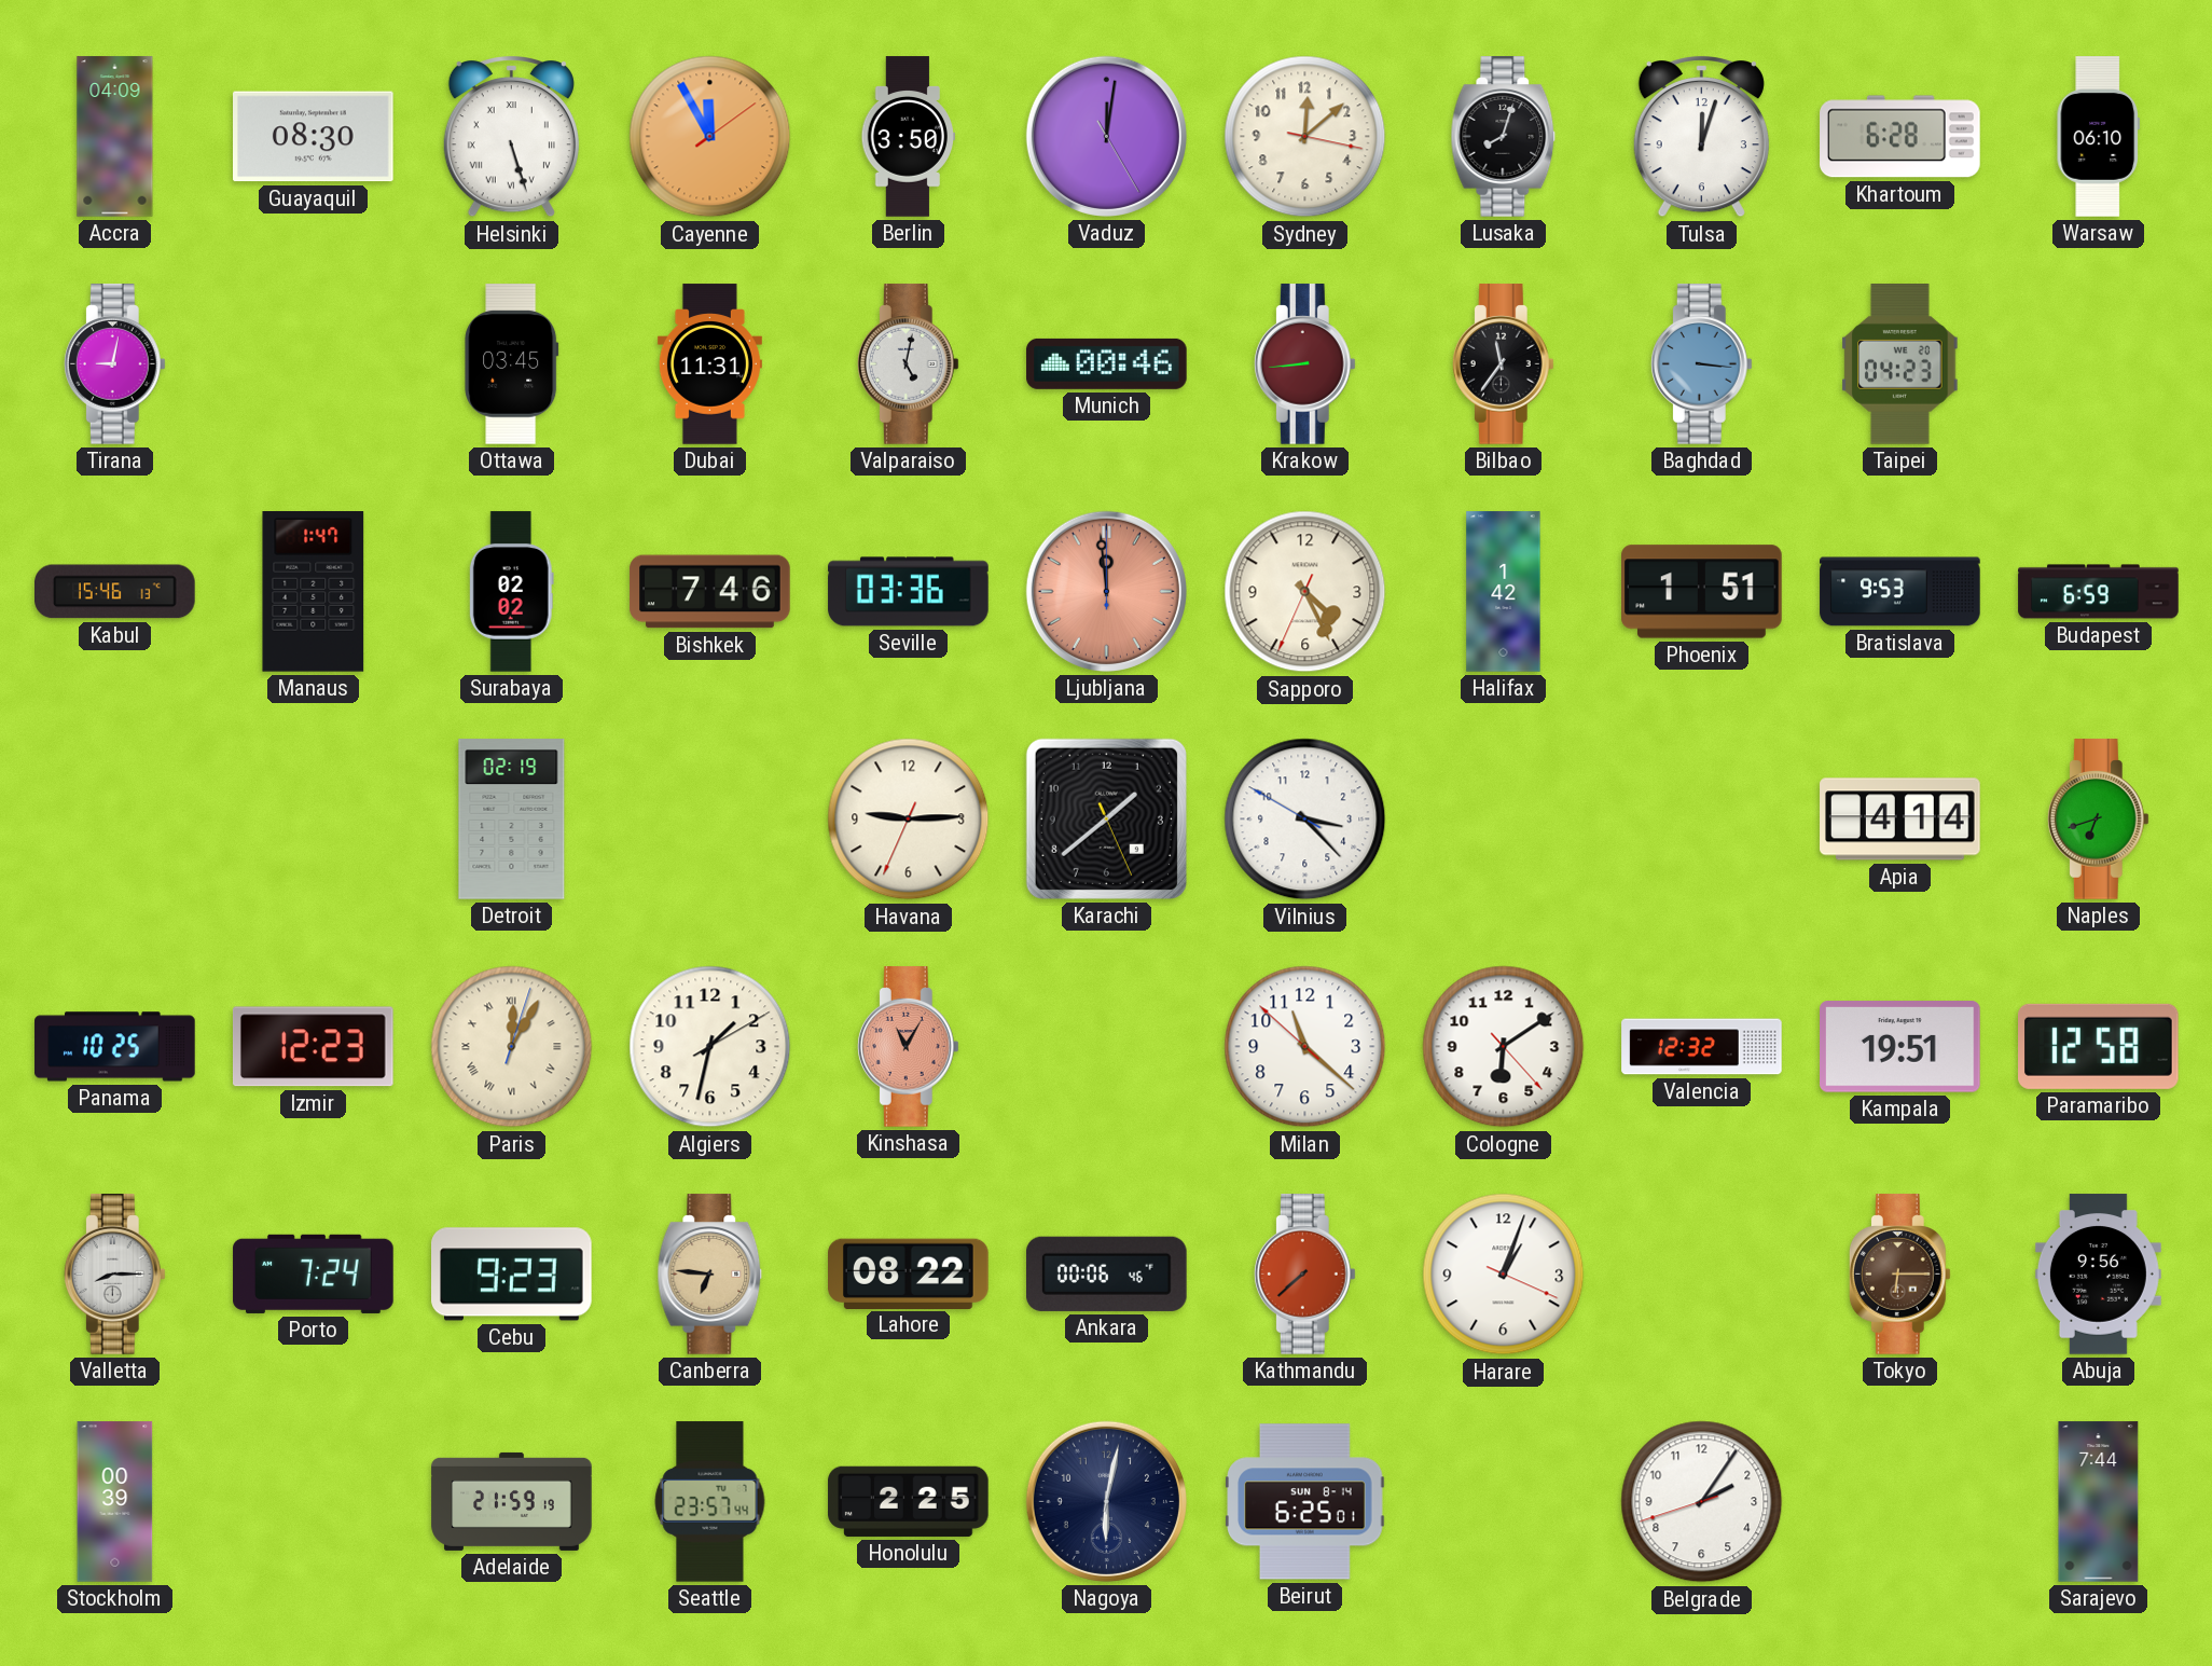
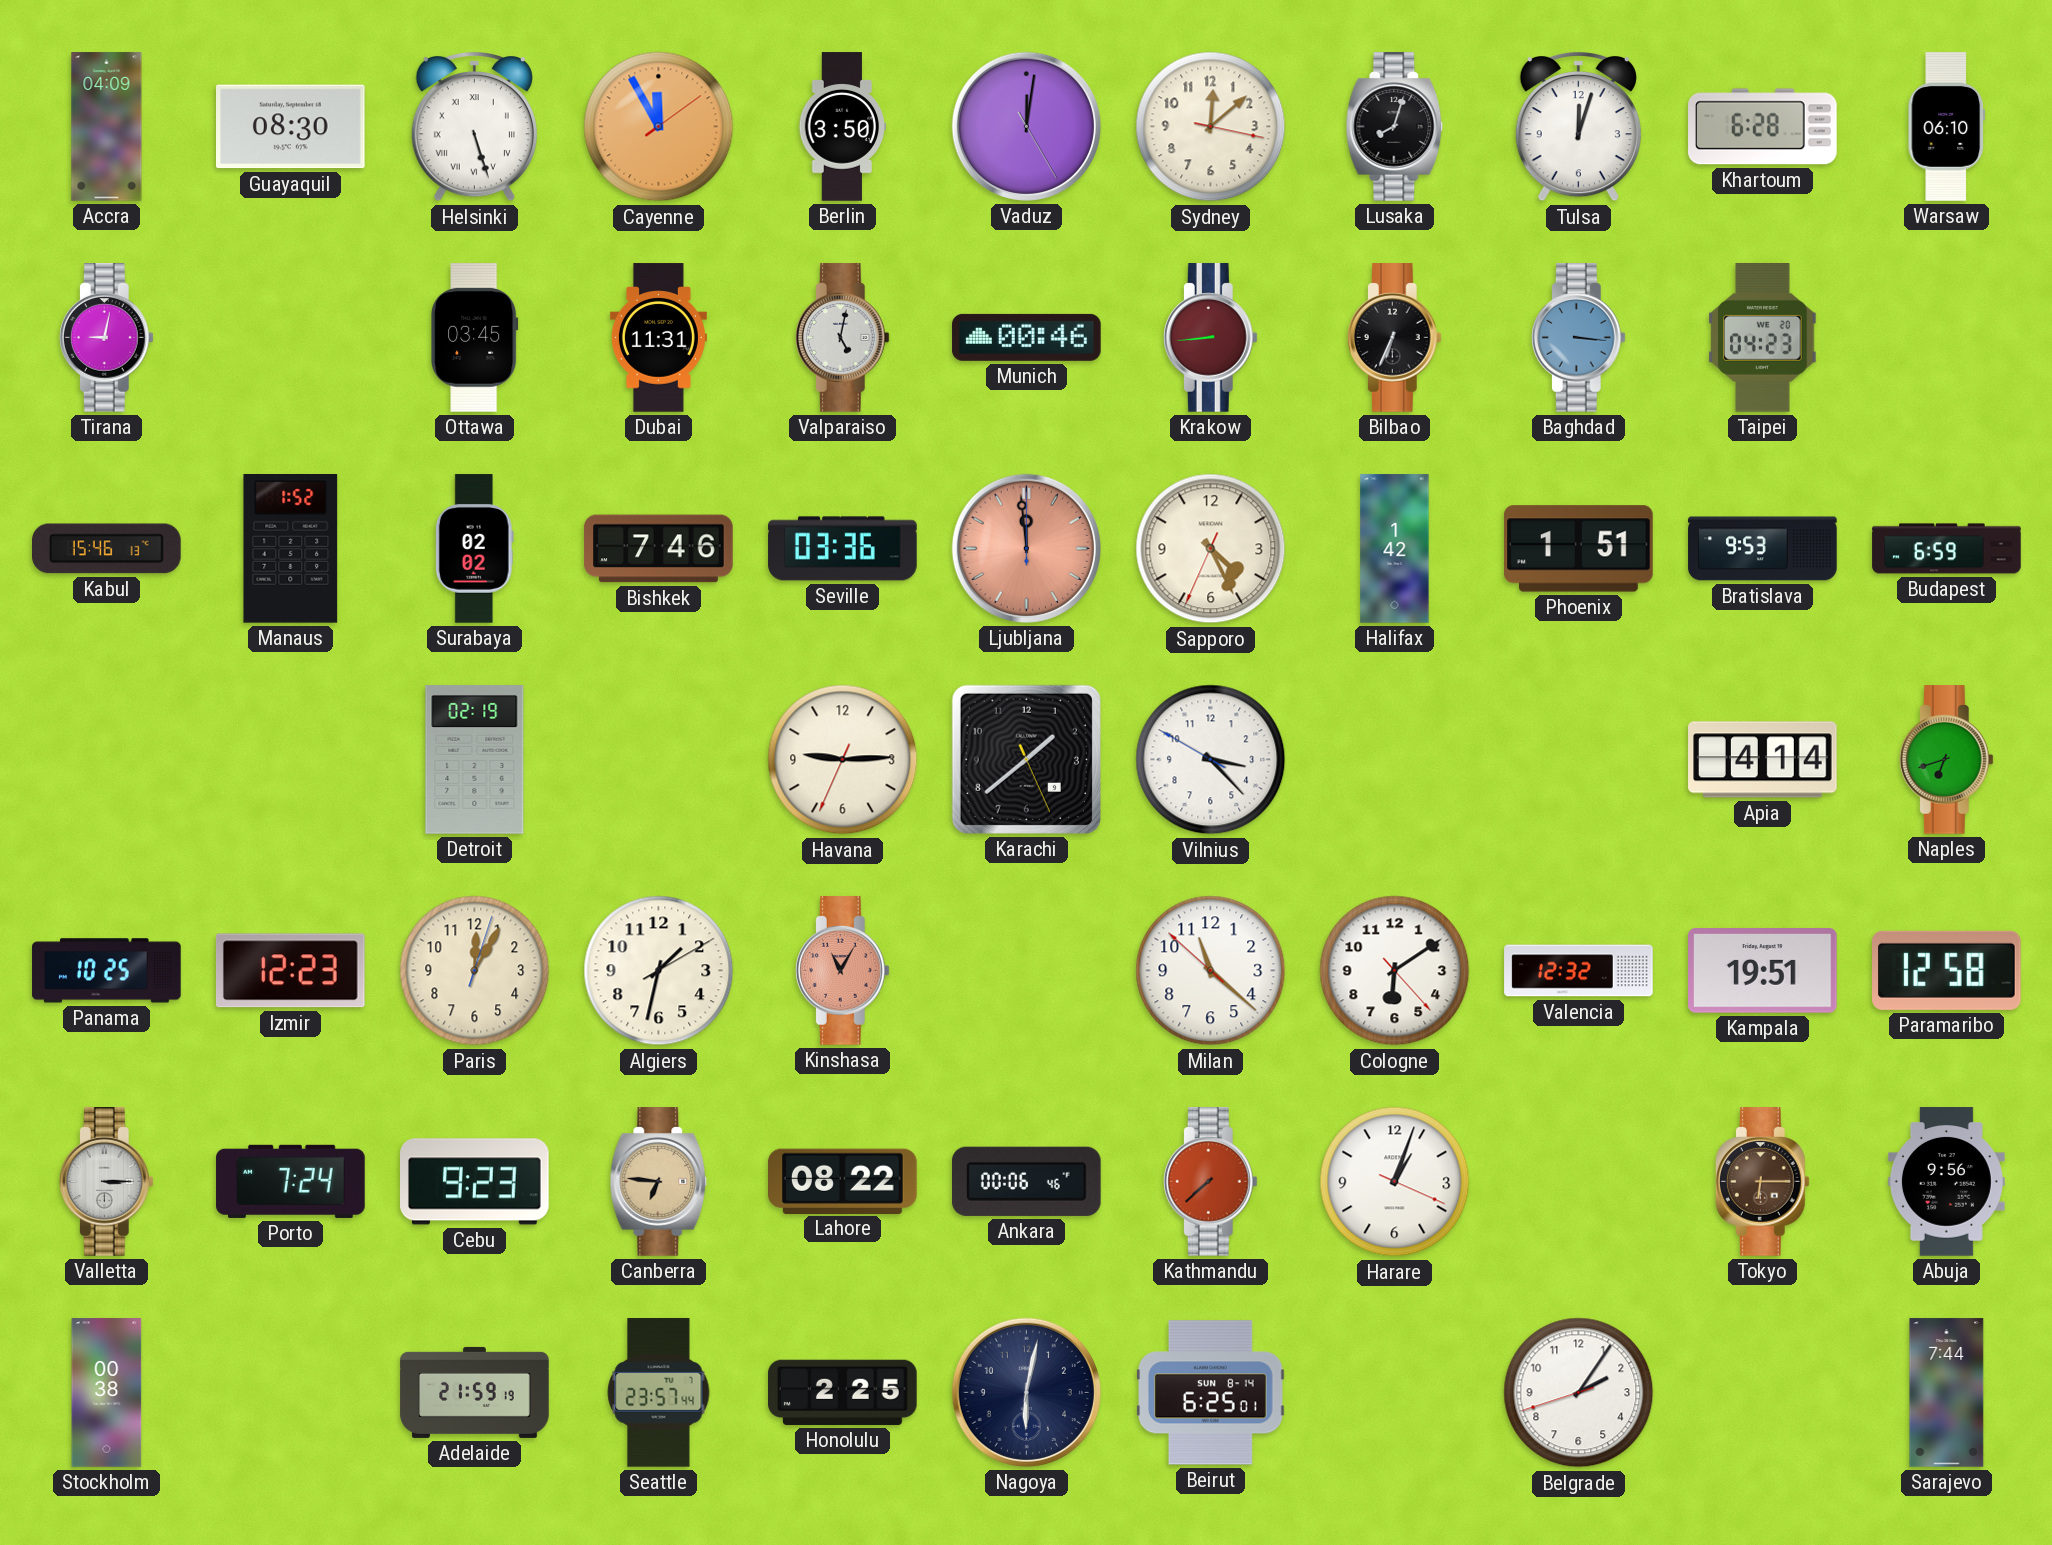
Bilbao: 11:36 -> 6:34 (1394, 338)
Manaus: 1:47 -> 1:52 (291, 549)
Paris numerals: Roman -> Arabic (475, 971)
Valletta: 8:15 -> 3:15 (106, 1182)
Stockholm: 00:39 -> 00:38 (107, 1393)
